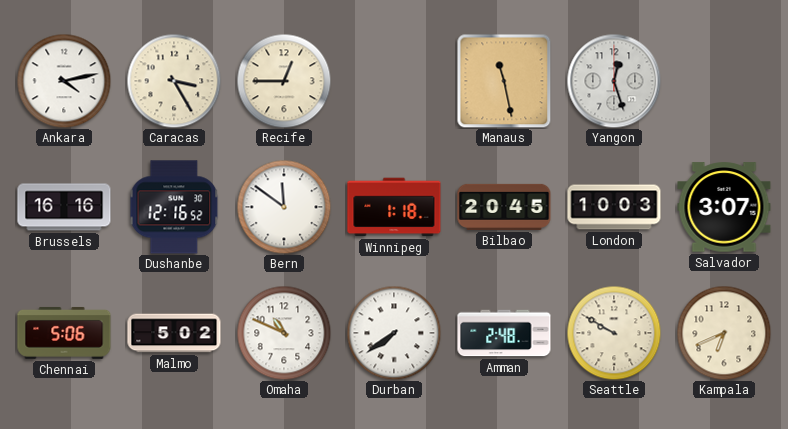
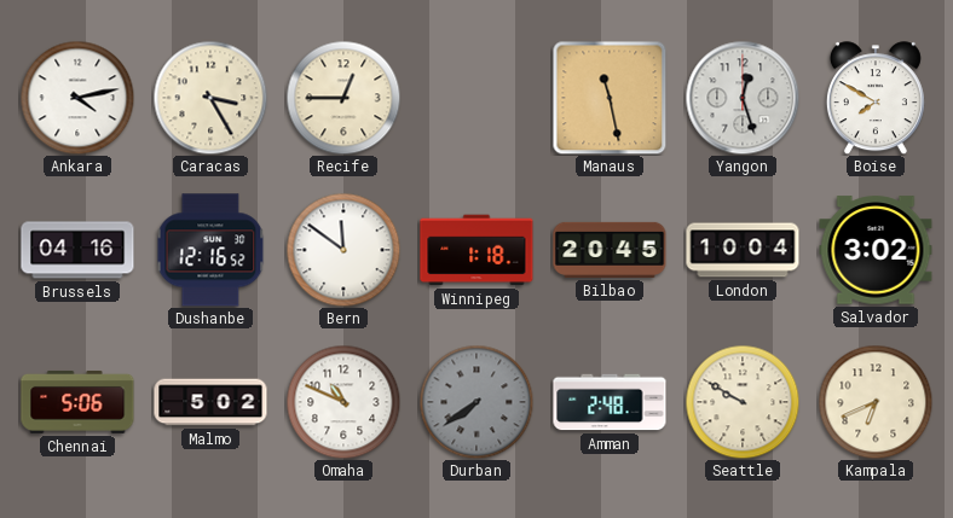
Boise: none -> 7:50 (876, 98)
Brussels: 16:16 -> 04:16 (77, 250)
London: 10:03 -> 10:04 (743, 250)
Salvador: 3:07 -> 3:02 (876, 250)
Durban dial: white -> grey (477, 402)
